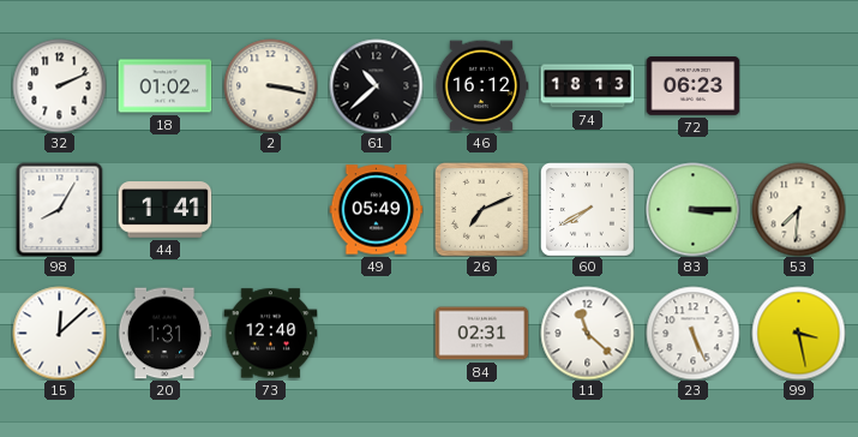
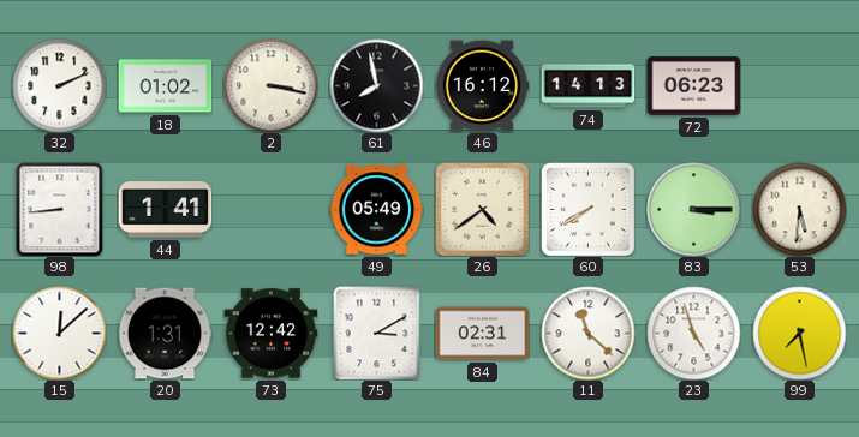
61: 10:38 -> 7:58 (376, 85)
74: 18:13 -> 14:13 (587, 86)
98: 8:05 -> 8:44 (60, 209)
26: 7:11 -> 4:39 (483, 210)
53: 7:31 -> 5:31 (799, 209)
73: 12:40 -> 12:42 (270, 334)
75: none -> 3:10 (377, 333)
23: 5:26 -> 4:57 (693, 333)
99: 3:28 -> 7:28 (799, 333)
